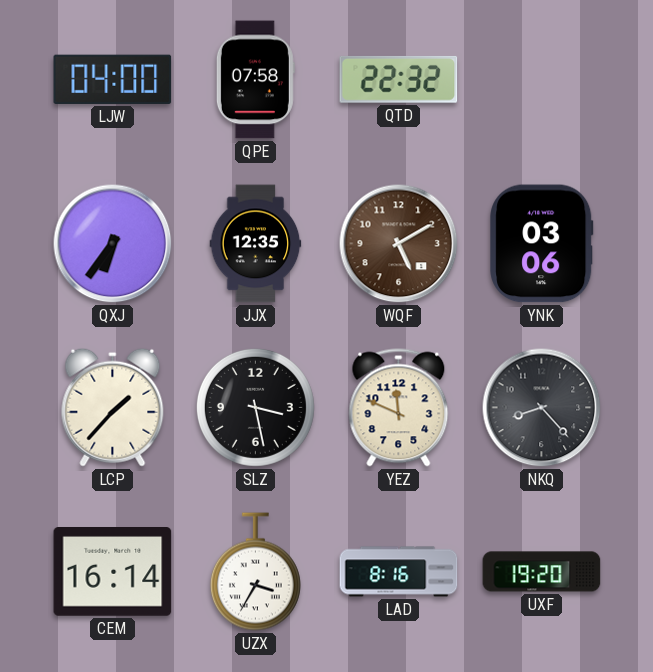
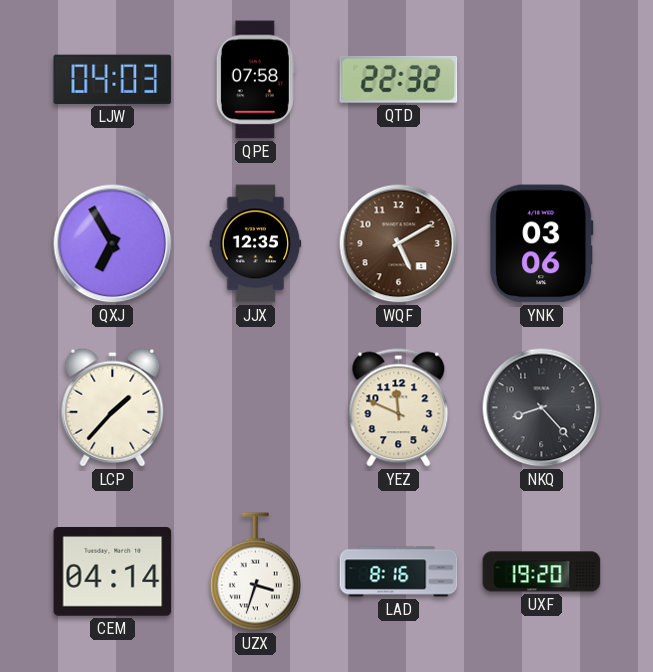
LJW: 04:00 -> 04:03 (113, 79)
QXJ: 6:36 -> 6:55 (113, 244)
SLZ: 3:28 -> none (255, 407)
CEM: 16:14 -> 04:14 (113, 572)
UZX: 3:35 -> 3:33 (255, 572)
